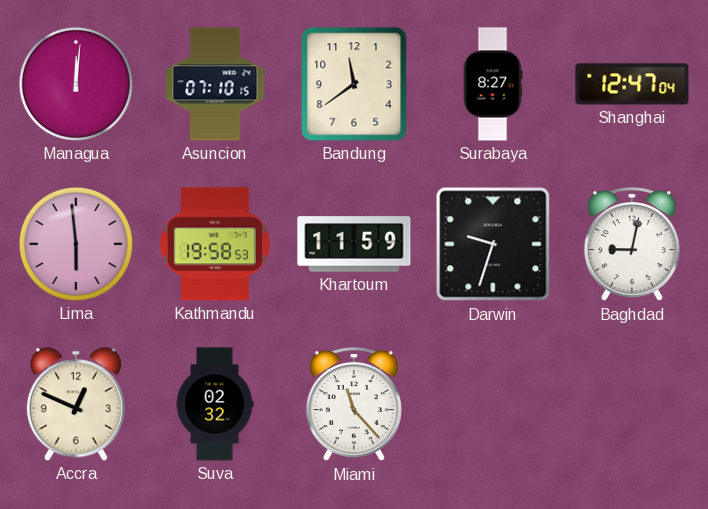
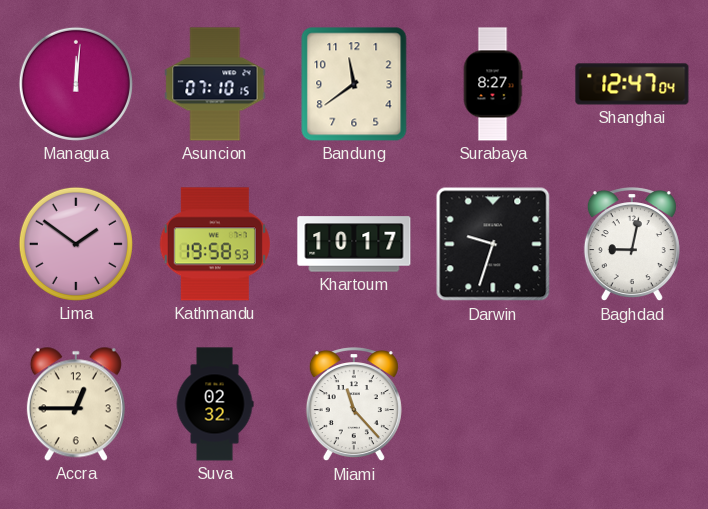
Lima: 5:59 -> 1:51 (76, 244)
Khartoum: 11:59 -> 10:17 (354, 244)
Accra: 12:49 -> 12:45 (76, 404)
